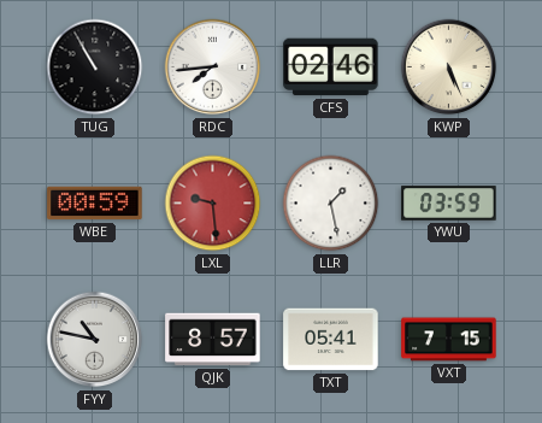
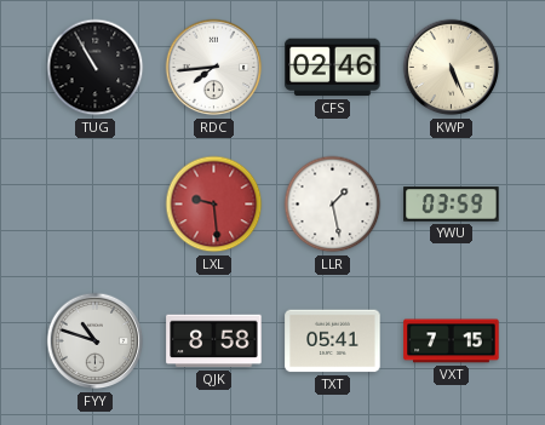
WBE: 00:59 -> none (95, 204)
FYY: 10:47 -> 10:48 (96, 341)
QJK: 8:57 -> 8:58 (214, 341)
